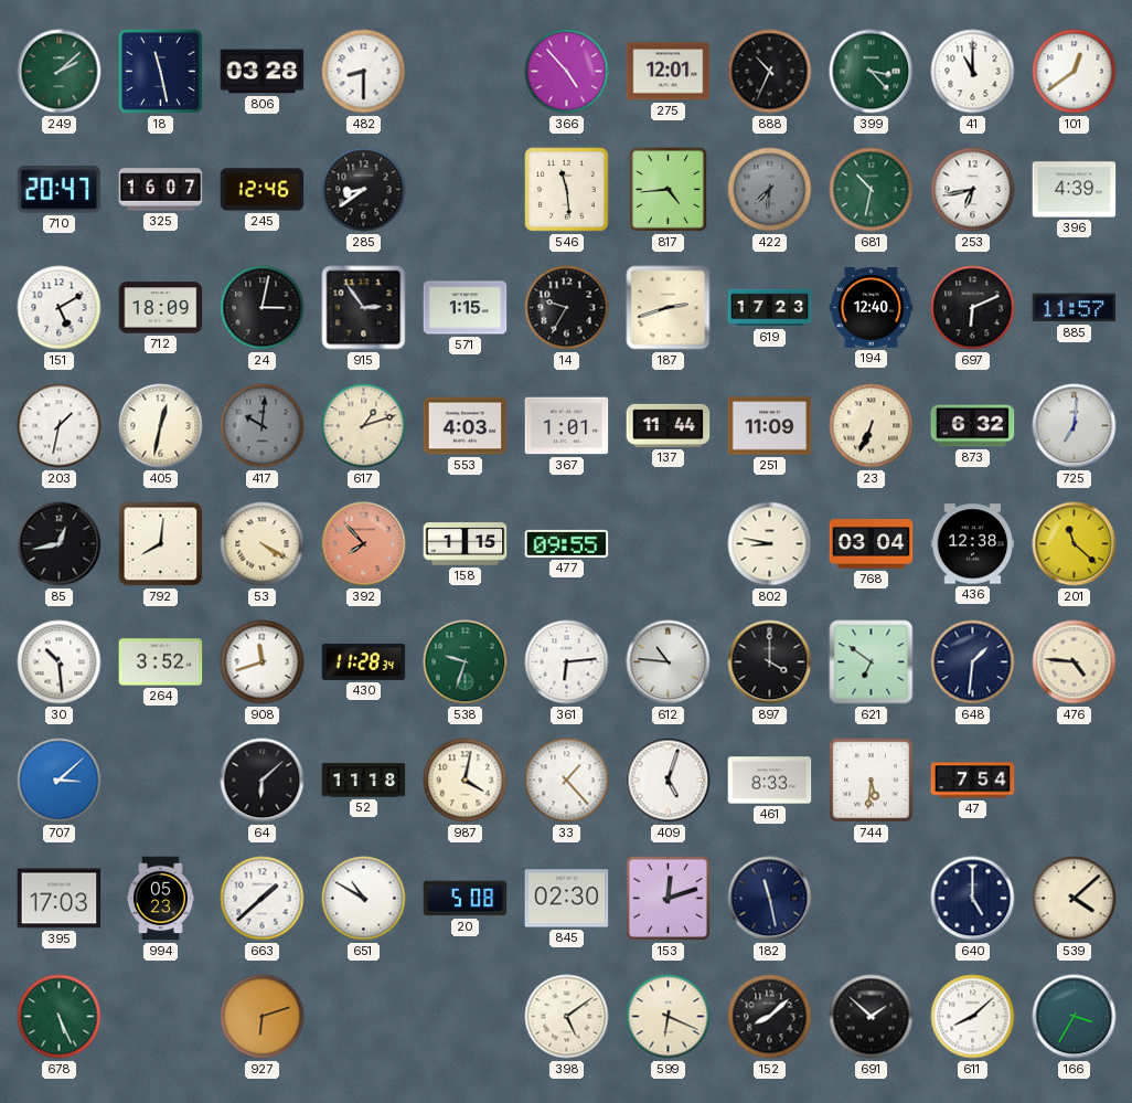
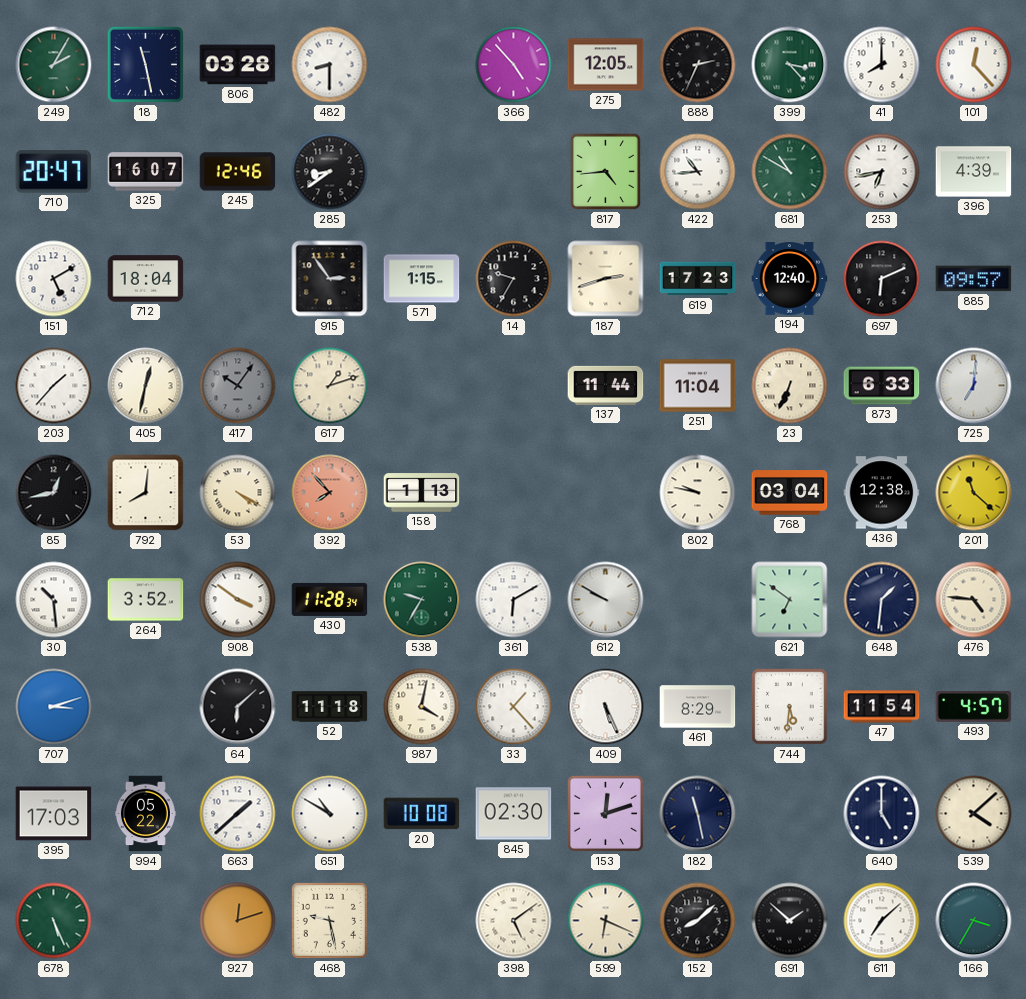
249: 2:08 -> 2:05 (54, 65)
275: 12:01 -> 12:05 (606, 65)
888: 10:34 -> 2:34 (698, 65)
41: 11:00 -> 8:00 (882, 65)
101: 12:39 -> 12:23 (974, 65)
546: 11:29 -> none (567, 190)
422: 7:31 -> 10:44 (698, 172)
422 dial: grey -> white (698, 172)
681: 10:32 -> 10:50 (790, 172)
712: 18:09 -> 18:04 (146, 279)
24: 3:02 -> none (263, 308)
885: 11:57 -> 09:57 (974, 279)
203: 1:32 -> 1:37 (54, 386)
417: 10:01 -> 10:06 (238, 386)
553: 4:03 -> none (466, 426)
367: 1:01 -> none (567, 426)
251: 11:09 -> 11:04 (698, 386)
873: 6:32 -> 6:33 (882, 386)
158: 1:15 -> 1:13 (422, 493)
477: 09:55 -> none (567, 543)
802: 8:47 -> 9:47 (698, 493)
908: 11:42 -> 3:51 (238, 600)
538: 9:33 -> 9:35 (422, 600)
361: 6:14 -> 6:10 (514, 600)
612: 10:46 -> 9:50 (606, 600)
897: 4:00 -> none (770, 662)
707: 3:08 -> 3:12 (54, 707)
409: 5:03 -> 5:26 (606, 707)
461: 8:33 -> 8:29 (698, 707)
47: 7:54 -> 11:54 (882, 707)
493: none -> 4:57 (974, 706)
994: 05:23 -> 05:22 (145, 814)
20: 5:08 -> 10:08 (422, 814)
927: 6:12 -> 12:12 (238, 921)
468: none -> 9:28 (329, 920)
611: 8:08 -> 7:08 (882, 921)
